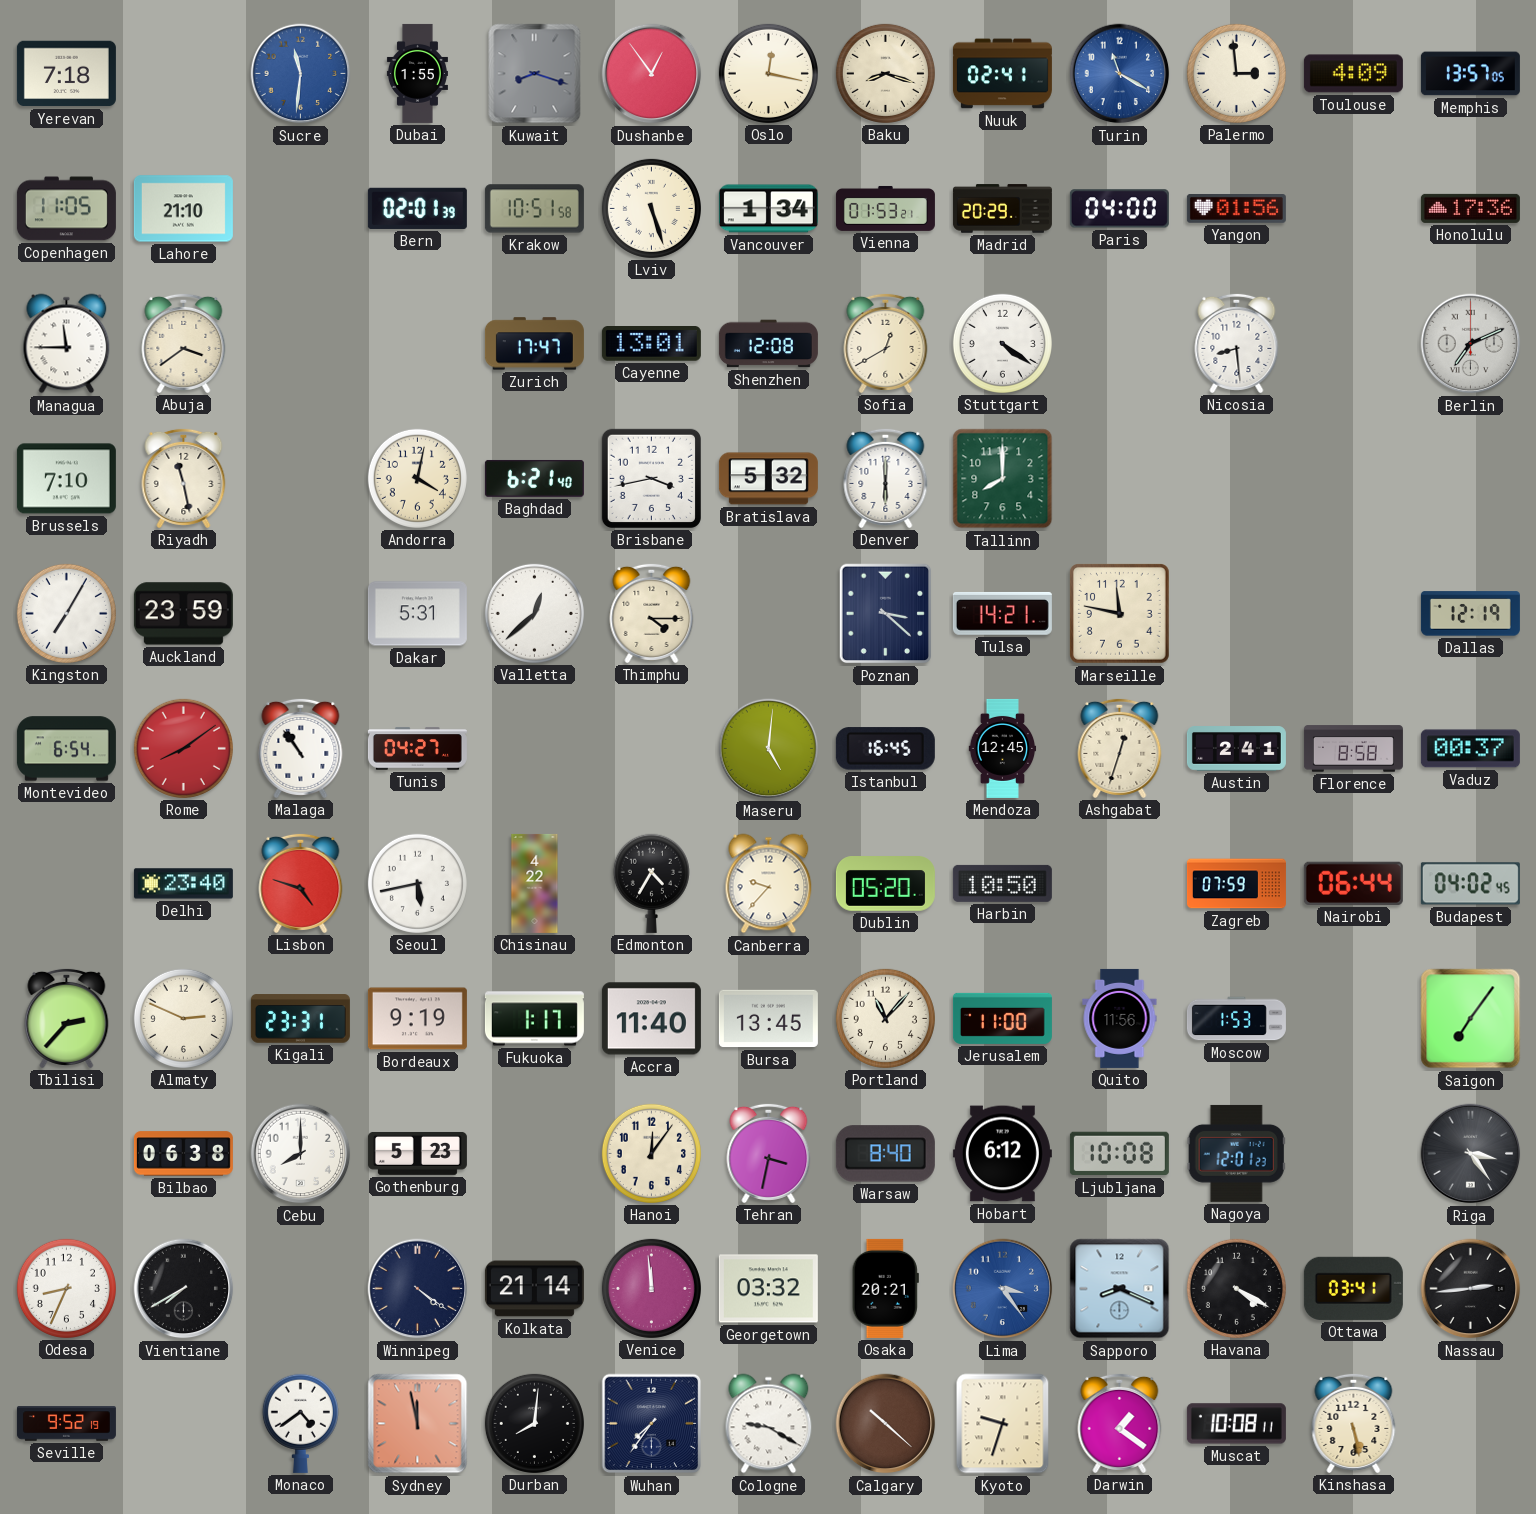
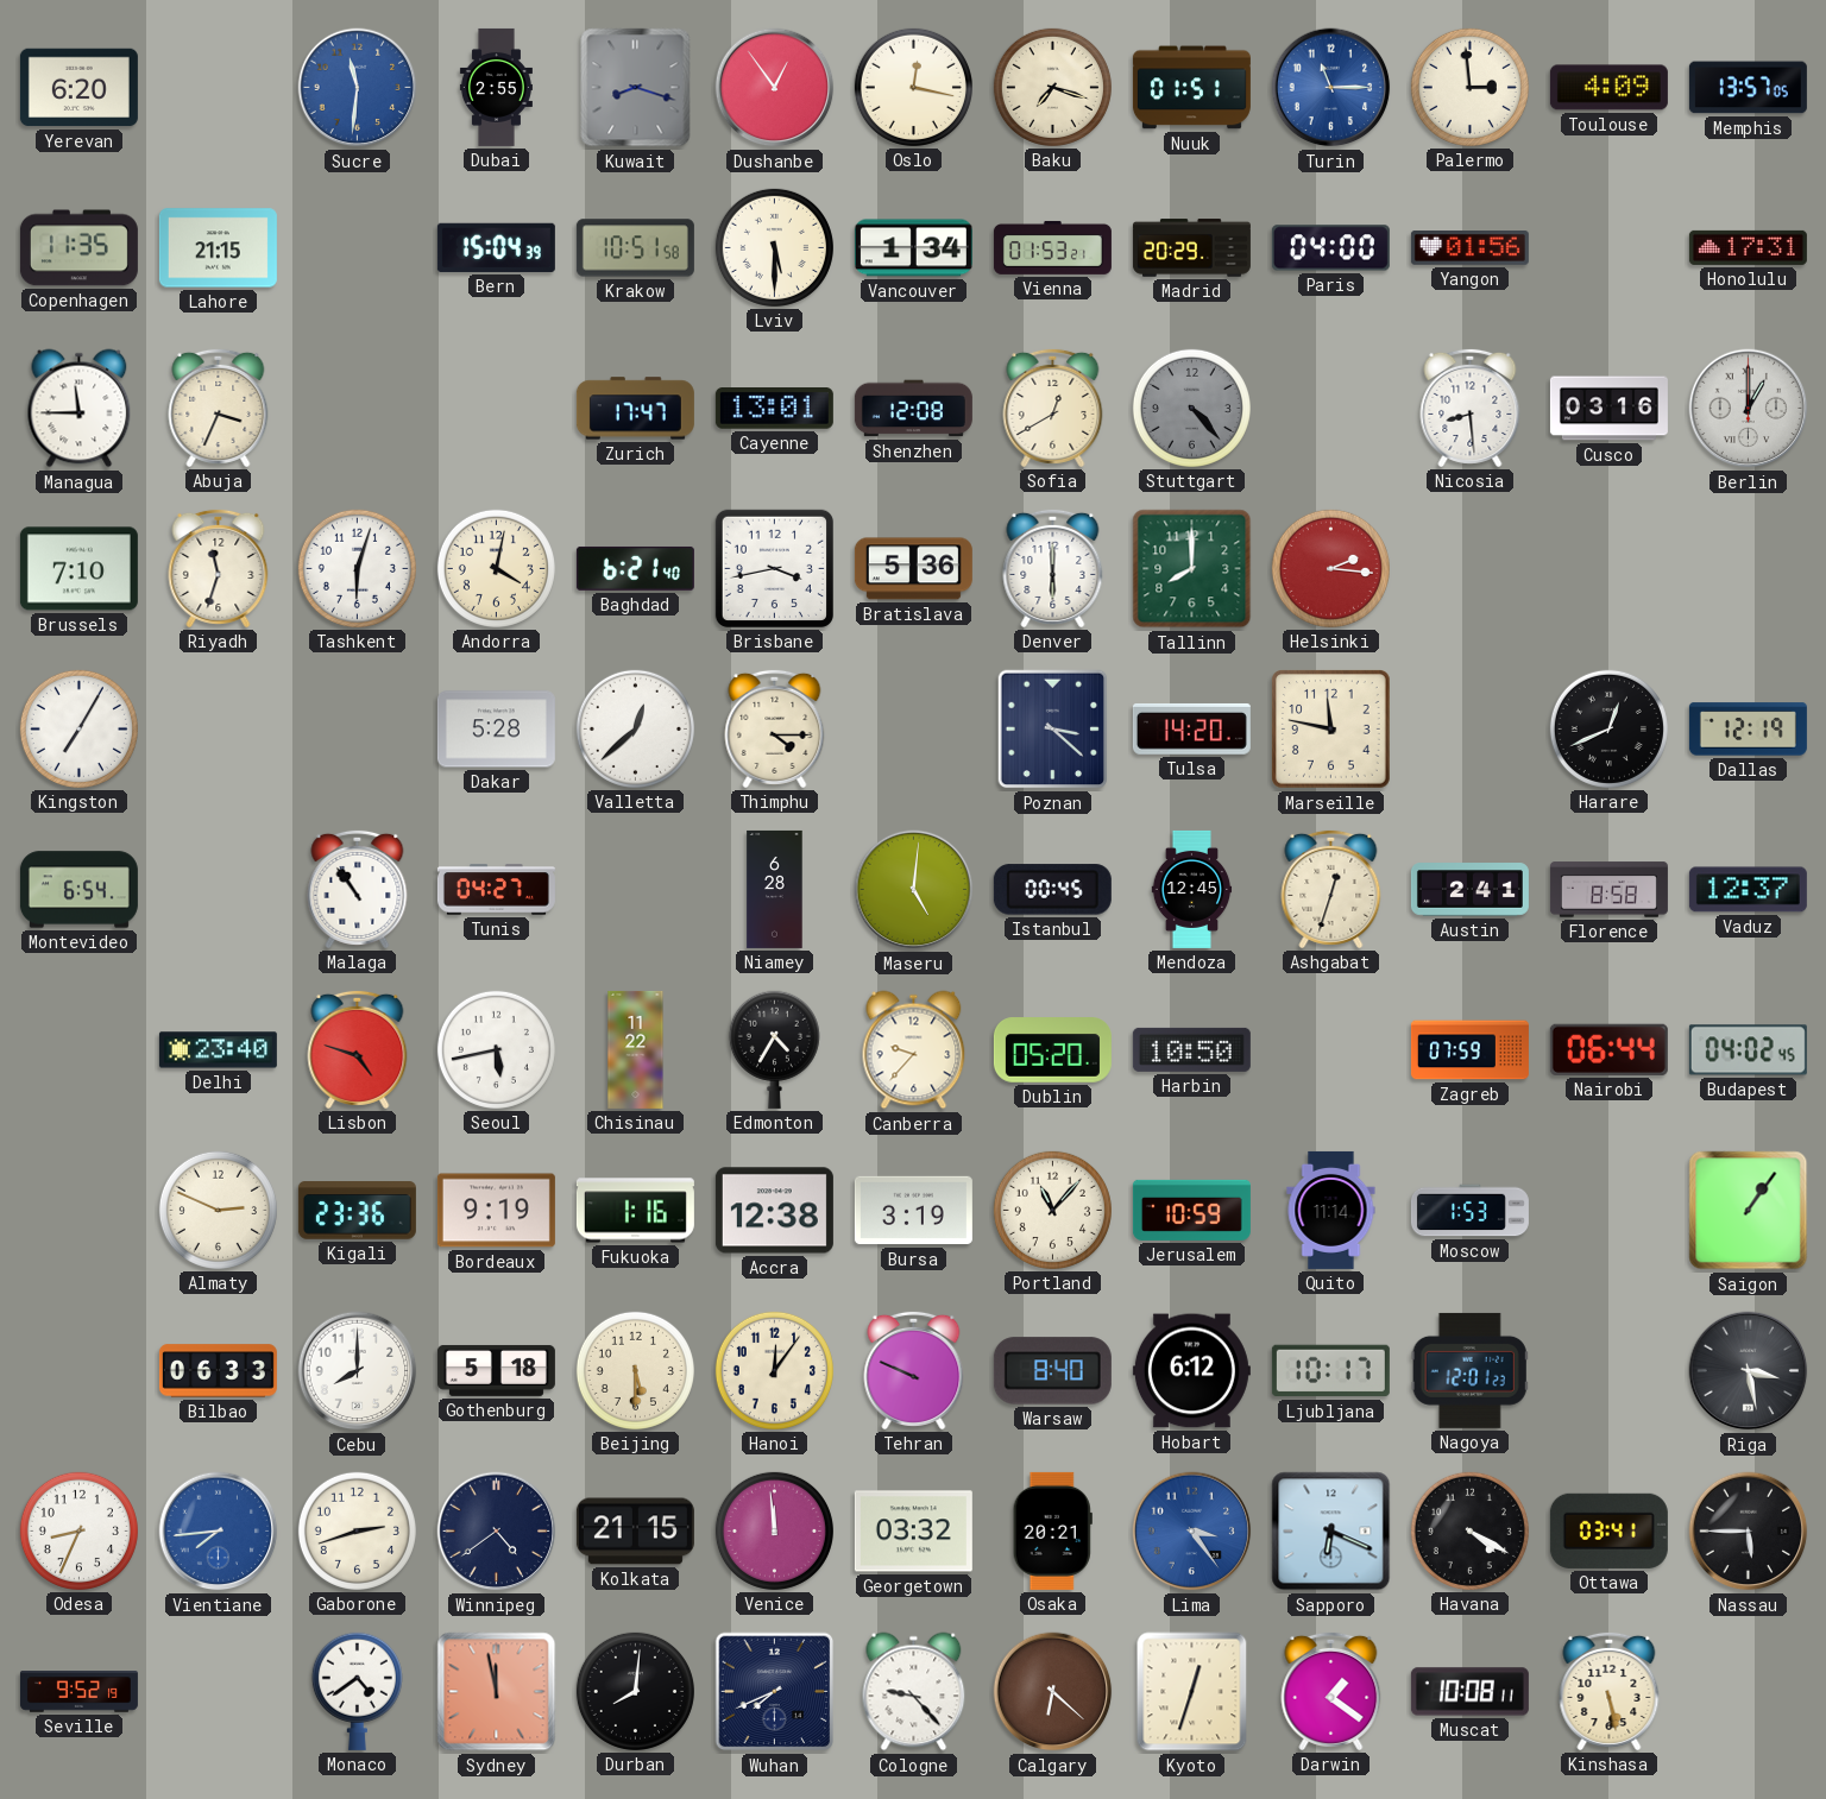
Yerevan: 7:18 -> 6:20 (78, 88)
Dubai: 1:55 -> 2:55 (496, 87)
Baku: 8:18 -> 7:18 (1052, 87)
Nuuk: 02:41 -> 01:51 (1191, 88)
Turin: 11:20 -> 11:15 (1331, 88)
Copenhagen: 11:05 -> 11:35 (78, 248)
Lahore: 21:10 -> 21:15 (218, 248)
Bern: 02:01 -> 15:04 (496, 247)
Lviv: 5:27 -> 5:30 (774, 247)
Honolulu: 17:36 -> 17:31 (1748, 247)
Abuja: 3:39 -> 3:34 (219, 408)
Stuttgart: 4:21 -> 4:23 (1191, 408)
Stuttgart dial: white -> grey (1191, 408)
Cusco: none -> 03:16 (1608, 409)
Berlin: 7:11 -> 1:00 (1749, 409)
Riyadh: 11:28 -> 11:33 (219, 568)
Tashkent: none -> 6:03 (357, 568)
Bratislava: 5:32 -> 5:36 (913, 569)
Helsinki: none -> 2:16 (1330, 568)
Auckland: 23:59 -> none (183, 614)
Dakar: 5:31 -> 5:28 (496, 730)
Tulsa: 14:21 -> 14:20 (1191, 730)
Harare: none -> 12:41 (1608, 728)
Rome: 8:09 -> none (183, 748)
Niamey: none -> 6:28 (775, 889)
Istanbul: 16:45 -> 00:45 (1052, 890)
Vaduz: 00:37 -> 12:37 (1748, 890)
Chisinau: 4:22 -> 11:22 (636, 1049)
Tbilisi: 2:37 -> none (67, 1018)
Kigali: 23:31 -> 23:36 (357, 1211)
Fukuoka: 1:17 -> 1:16 (635, 1211)
Accra: 11:40 -> 12:38 (774, 1211)
Bursa: 13:45 -> 3:19 (913, 1211)
Jerusalem: 11:00 -> 10:59 (1191, 1210)
Quito: 11:56 -> 11:14 (1331, 1210)
Saigon: 7:06 -> 1:06 (1749, 1211)
Bilbao: 06:38 -> 06:33 (218, 1371)
Gothenburg: 5:23 -> 5:18 (496, 1370)
Beijing: none -> 5:30 (635, 1370)
Tehran: 3:32 -> 9:49 (914, 1370)
Ljubljana: 10:08 -> 10:17 (1330, 1371)
Riga: 3:24 -> 3:28 (1749, 1371)
Vientiane: 7:40 -> 7:44 (219, 1532)
Vientiane dial: black -> blue (219, 1532)
Gaborone: none -> 2:42 (357, 1530)
Winnipeg: 4:21 -> 4:39 (497, 1532)
Kolkata: 21:14 -> 21:15 (635, 1532)
Sapporo: 8:19 -> 6:19 (1331, 1532)
Nassau: 2:44 -> 5:45 (1749, 1532)
Wuhan: 7:36 -> 7:41 (775, 1692)
Cologne: 9:20 -> 9:23 (914, 1692)
Calgary: 10:22 -> 6:22 (1053, 1692)
Kyoto: 9:33 -> 12:33 (1192, 1692)
